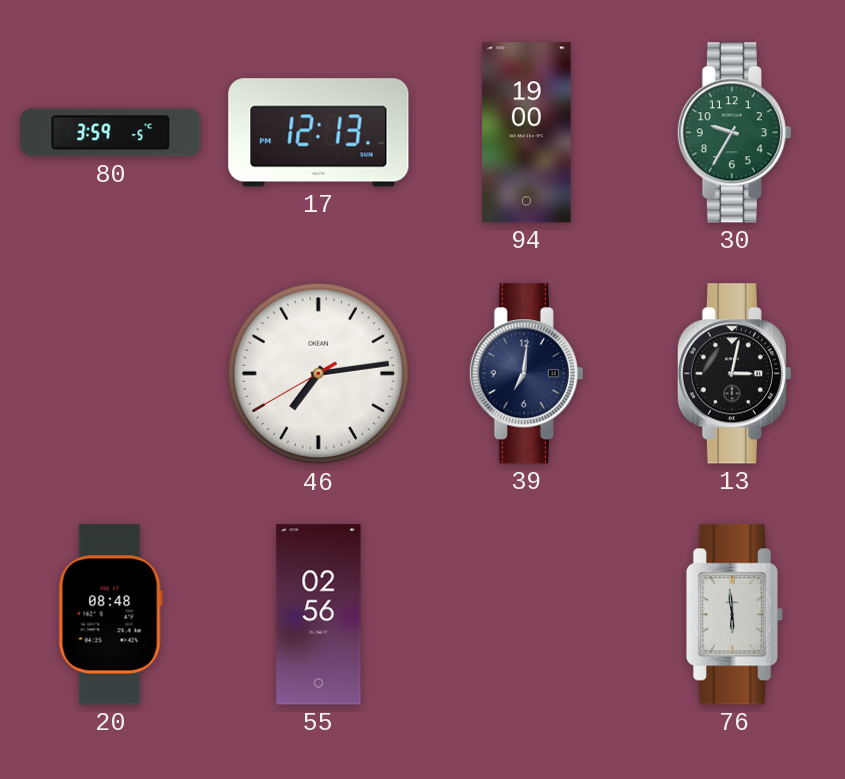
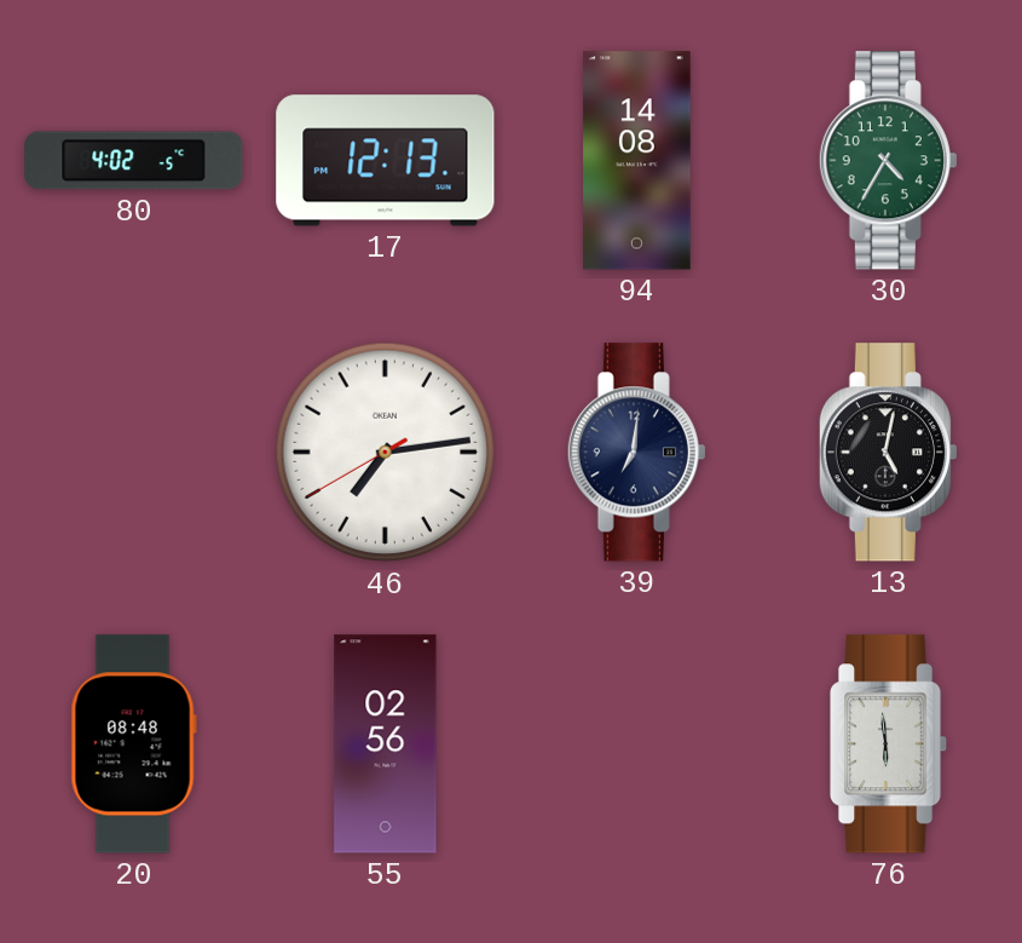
80: 3:59 -> 4:02 (134, 161)
94: 19:00 -> 14:08 (637, 161)
30: 9:35 -> 4:35 (888, 161)
13: 3:02 -> 5:02 (888, 453)
